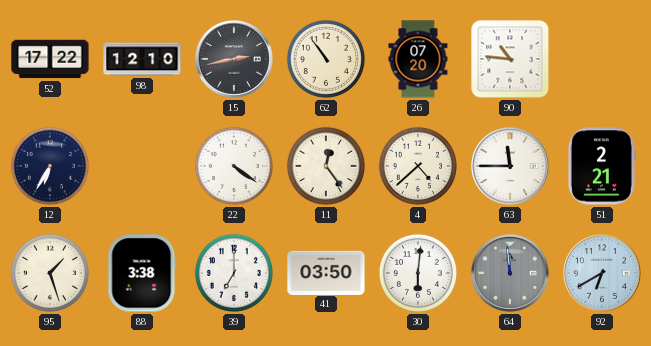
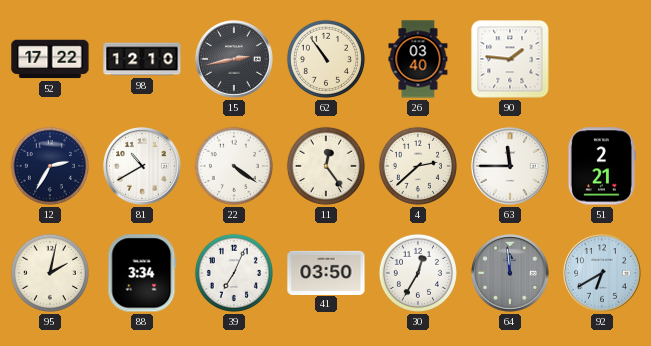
26: 07:20 -> 03:40 (418, 59)
90: 10:46 -> 1:46 (510, 59)
12: 6:35 -> 2:35 (50, 166)
81: none -> 10:40 (143, 167)
4: 4:38 -> 2:38 (418, 166)
95: 1:27 -> 2:02 (50, 273)
88: 3:38 -> 3:34 (142, 273)
39: 7:00 -> 7:04 (234, 273)
30: 6:01 -> 12:35 (418, 273)
